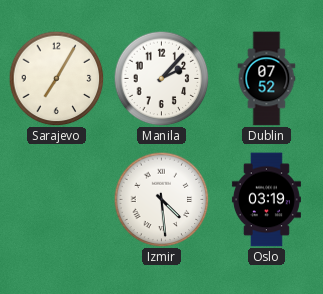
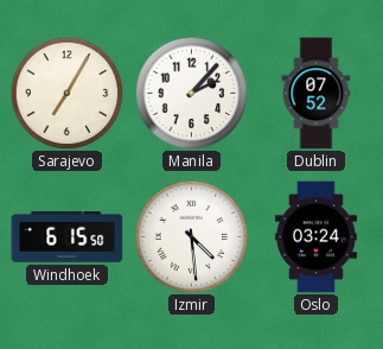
Windhoek: none -> 6:15 (68, 237)
Oslo: 03:19 -> 03:24 (315, 237)
